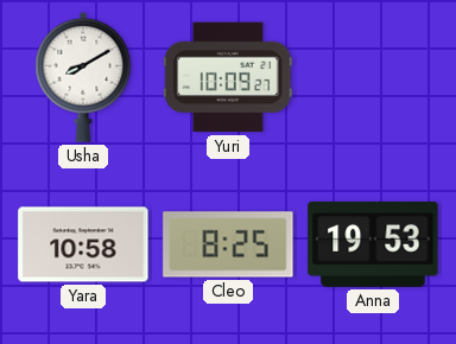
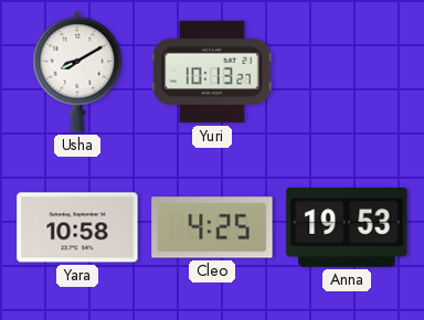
Yuri: 10:09 -> 10:13 (212, 72)
Cleo: 8:25 -> 4:25 (212, 227)
